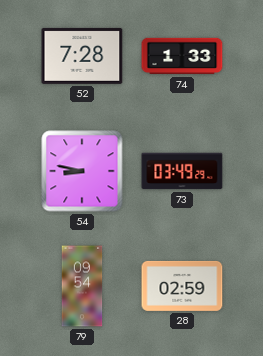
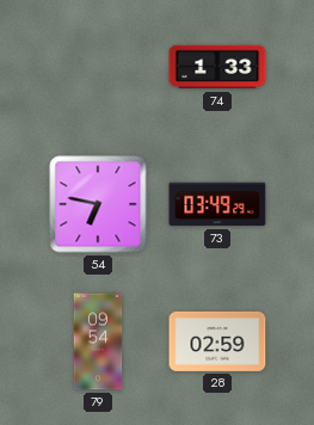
52: 7:28 -> none (82, 56)
54: 8:47 -> 6:47 (98, 204)
